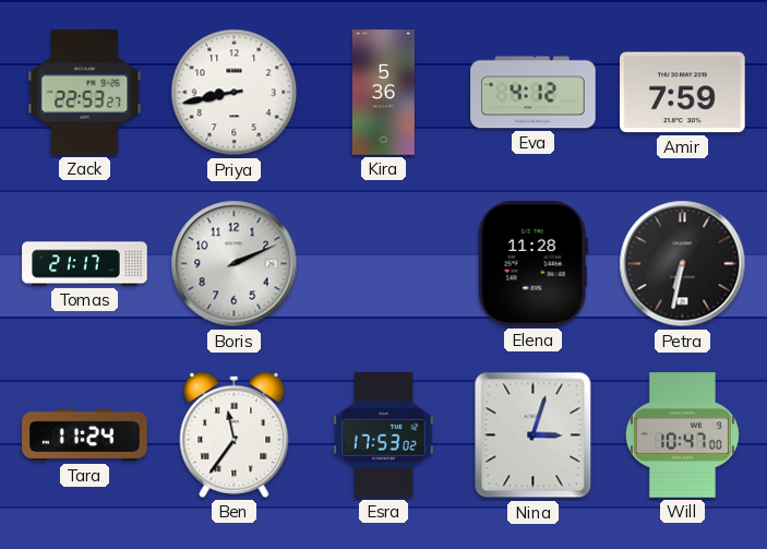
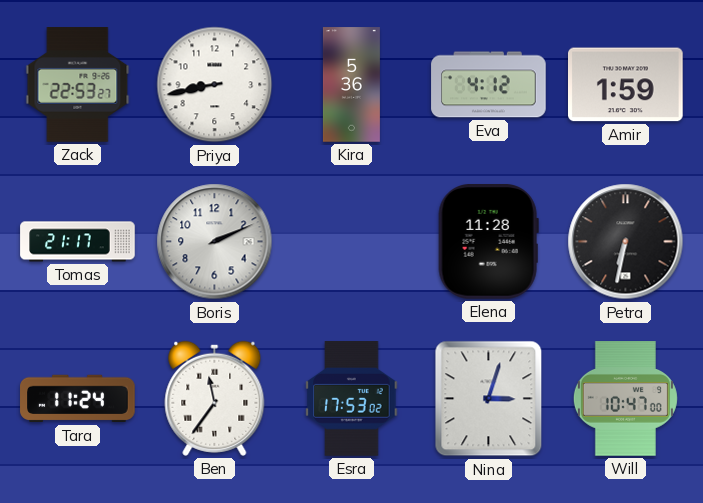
Amir: 7:59 -> 1:59 (626, 85)
